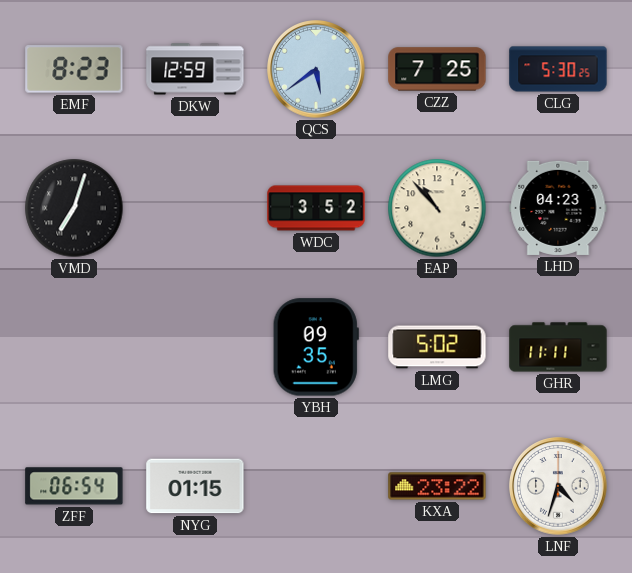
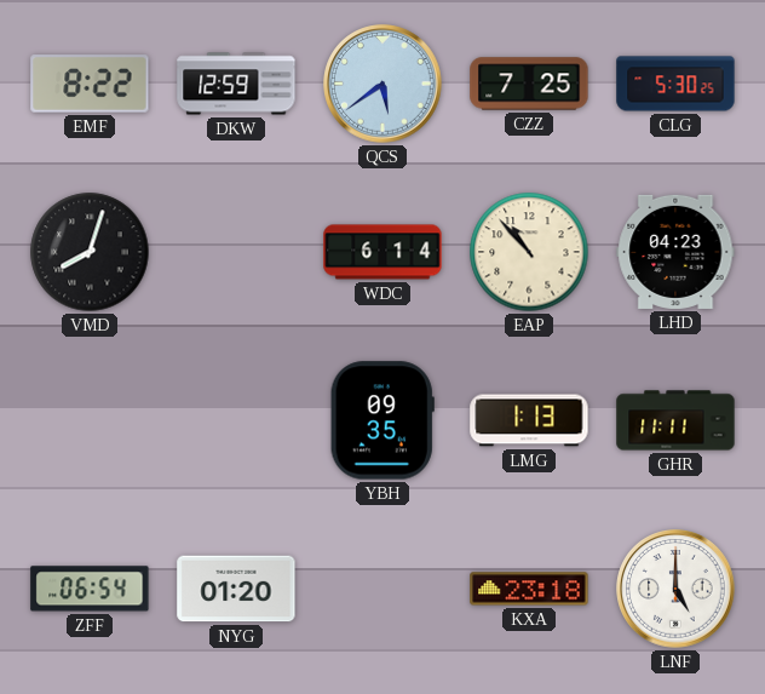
EMF: 8:23 -> 8:22 (90, 84)
VMD: 7:03 -> 8:03 (90, 252)
WDC: 3:52 -> 6:14 (382, 252)
LMG: 5:02 -> 1:13 (529, 420)
NYG: 01:15 -> 01:20 (236, 589)
KXA: 23:22 -> 23:18 (529, 589)
LNF: 4:33 -> 5:00 (675, 589)
